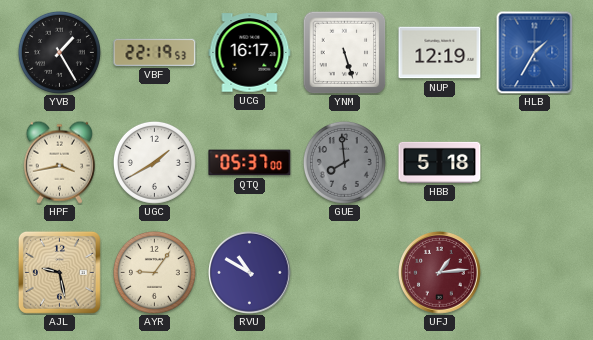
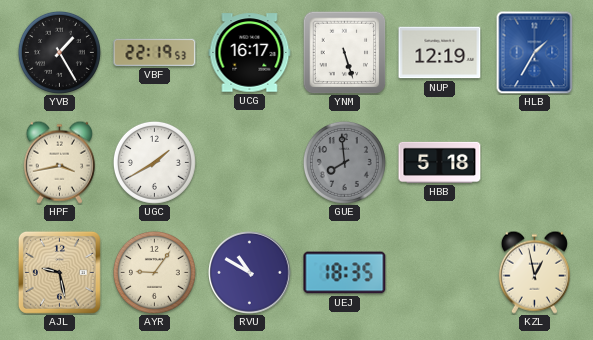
QTQ: 05:37 -> none (250, 163)
UEJ: none -> 18:35 (345, 273)
UFJ: 1:14 -> none (440, 273)
KZL: none -> 12:58 (534, 272)
